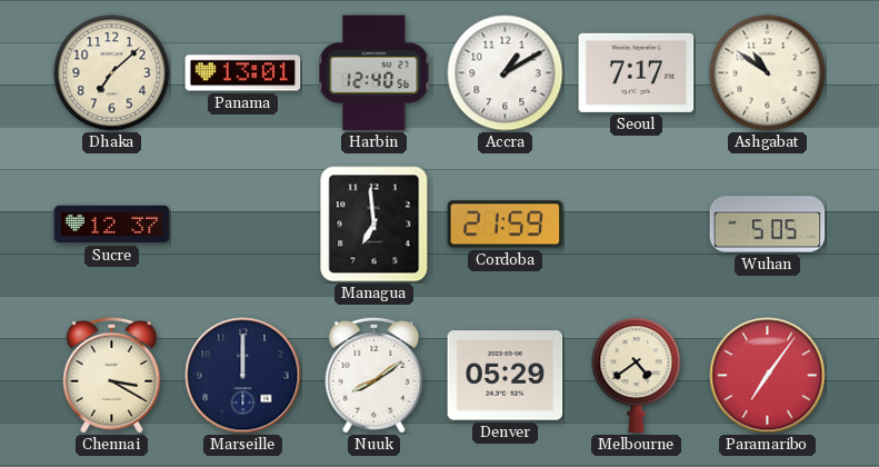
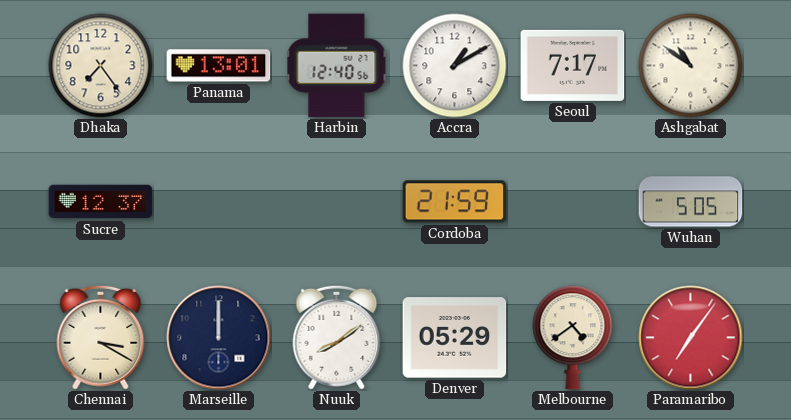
Dhaka: 7:08 -> 7:24 (101, 66)
Managua: 6:59 -> none (374, 225)
